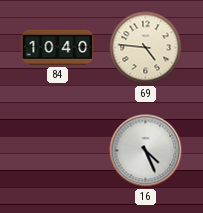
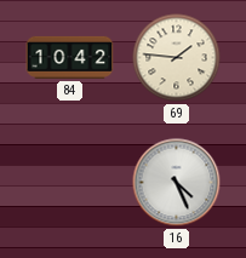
84: 10:40 -> 10:42 (70, 57)
69: 4:46 -> 1:46 (177, 58)
